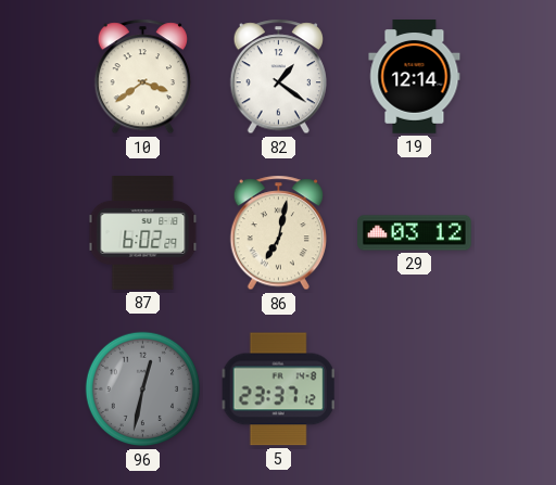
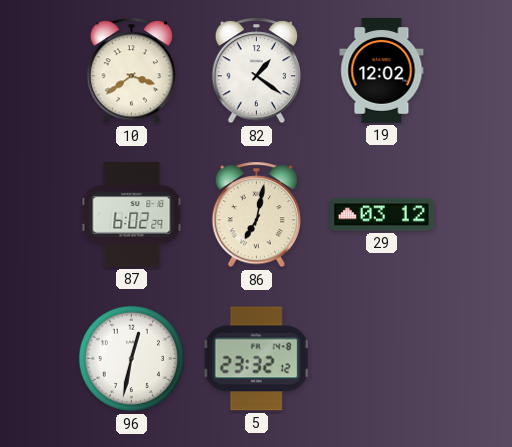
19: 12:14 -> 12:02 (382, 71)
96 dial: grey -> white (132, 359)
5: 23:37 -> 23:32 (256, 359)
